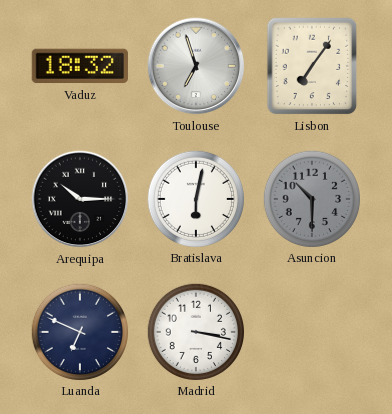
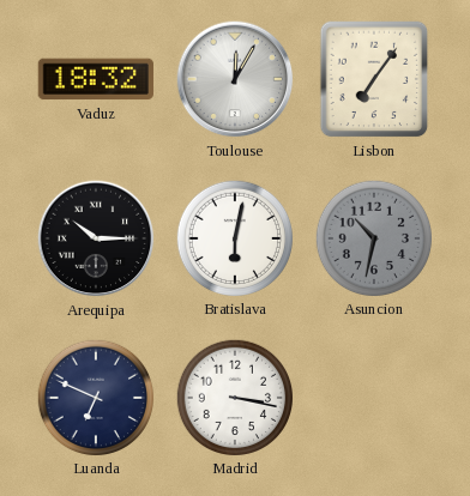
Toulouse: 6:57 -> 12:05 (235, 79)
Asuncion: 10:30 -> 10:32 (373, 237)
